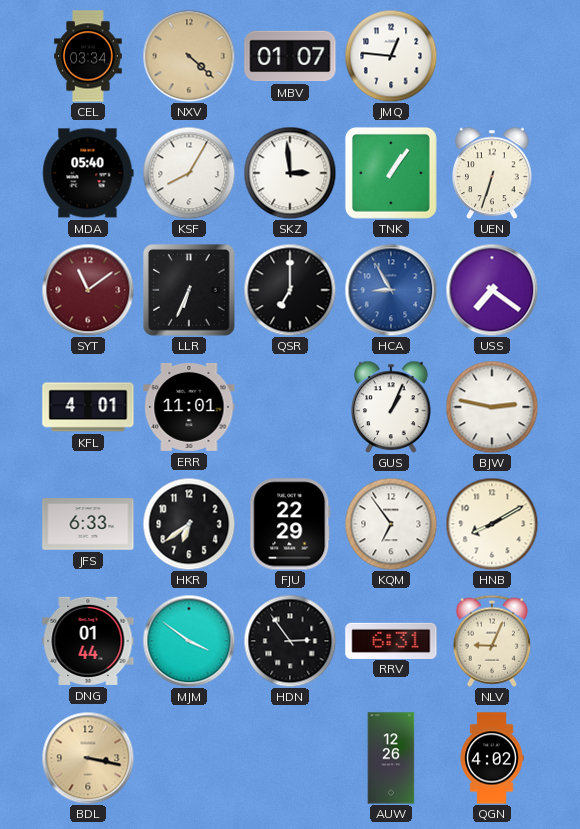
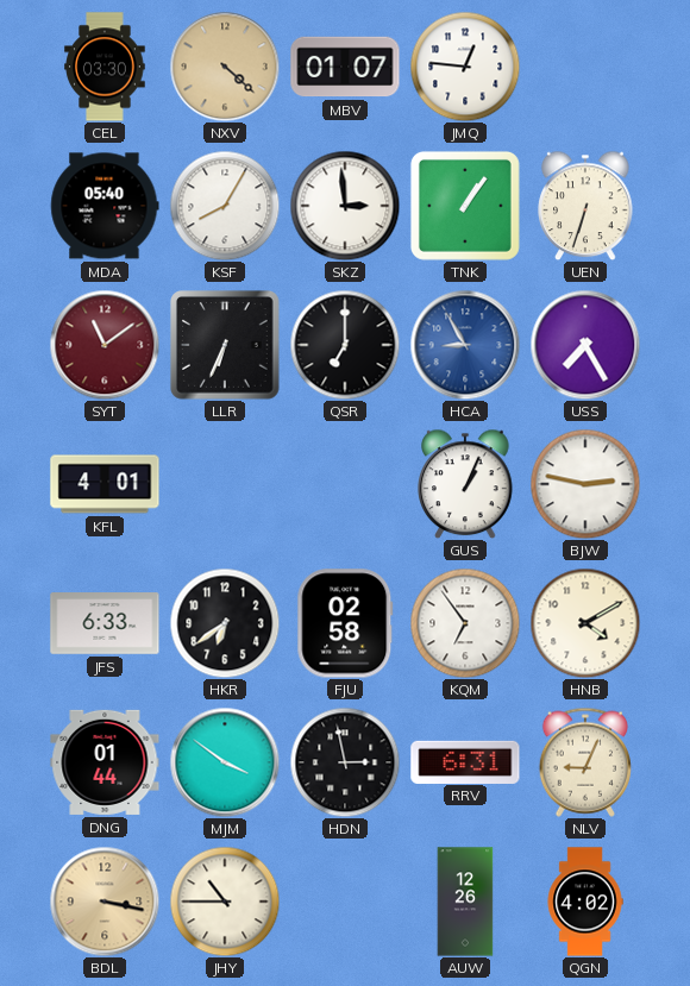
CEL: 03:34 -> 03:30 (105, 67)
USS: 7:21 -> 7:25 (585, 345)
ERR: 11:01 -> none (189, 407)
FJU: 22:29 -> 02:58 (345, 623)
HNB: 8:10 -> 4:10 (585, 623)
HDN: 2:54 -> 2:58 (345, 762)
JHY: none -> 10:45 (225, 902)
